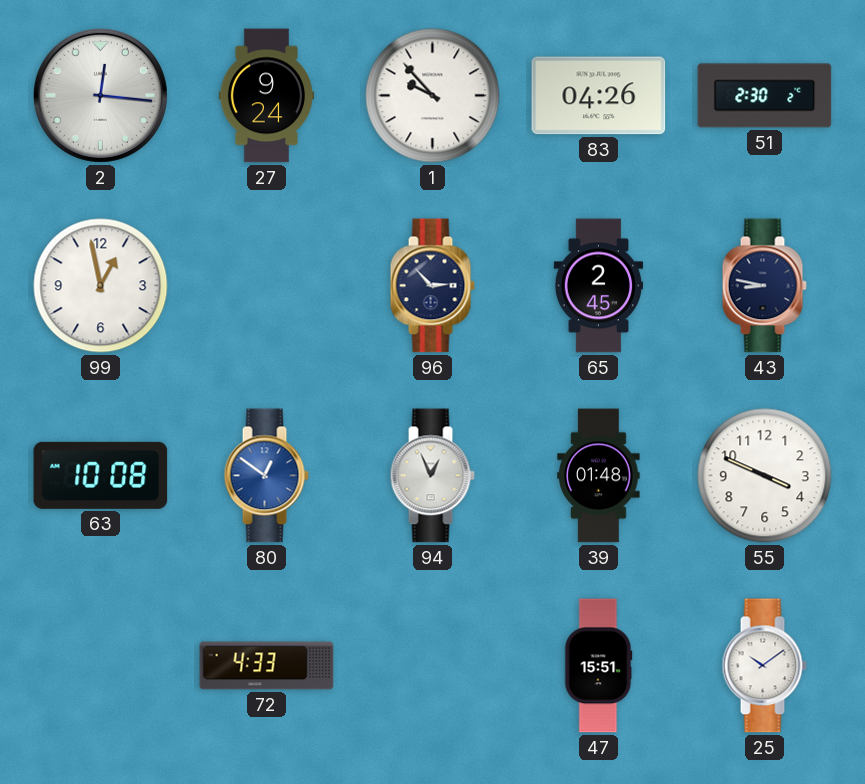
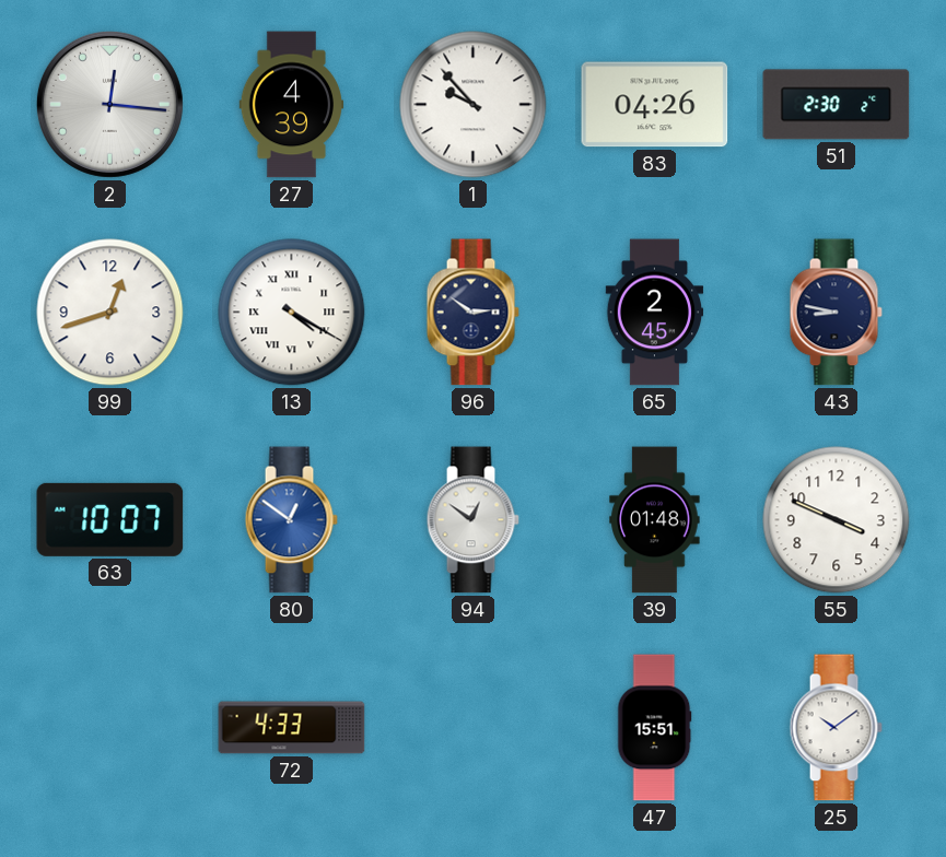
27: 9:24 -> 4:39 (292, 105)
99: 12:58 -> 12:42 (110, 313)
13: none -> 4:20 (292, 313)
96: 2:53 -> 2:51 (472, 313)
63: 10:08 -> 10:07 (110, 519)
94: 12:56 -> 12:51 (472, 520)
